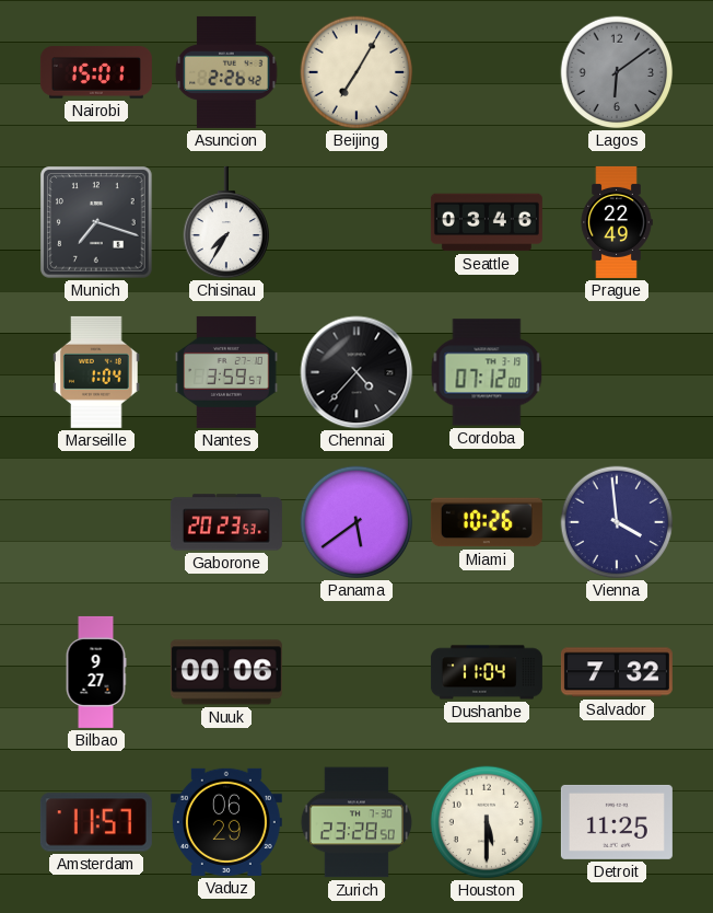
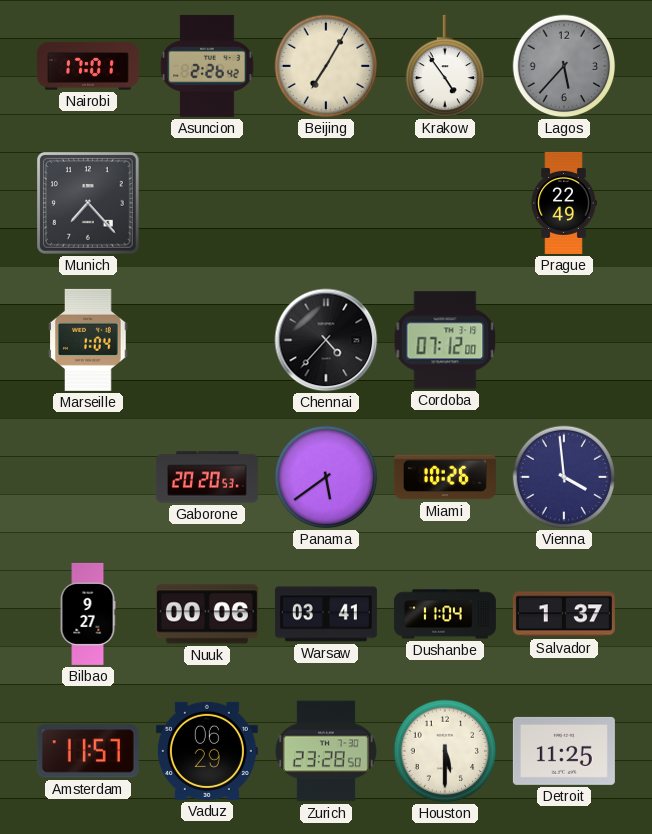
Nairobi: 15:01 -> 17:01 (88, 66)
Krakow: none -> 4:54 (444, 66)
Lagos: 6:09 -> 5:37 (564, 66)
Munich: 7:18 -> 7:23 (88, 203)
Chisinau: 7:35 -> none (225, 222)
Seattle: 03:46 -> none (487, 222)
Nantes: 3:59 -> none (227, 372)
Gaborone: 20:23 -> 20:20 (207, 477)
Warsaw: none -> 03:41 (326, 614)
Salvador: 7:32 -> 1:37 (564, 614)
